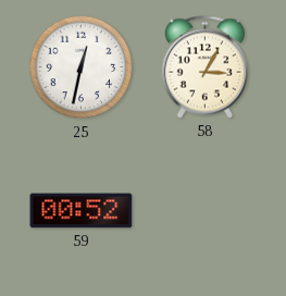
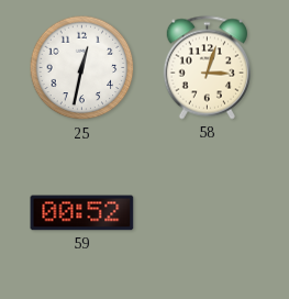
58: 3:05 -> 3:03 (207, 68)
